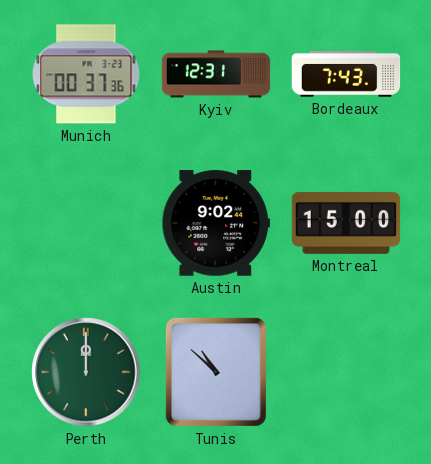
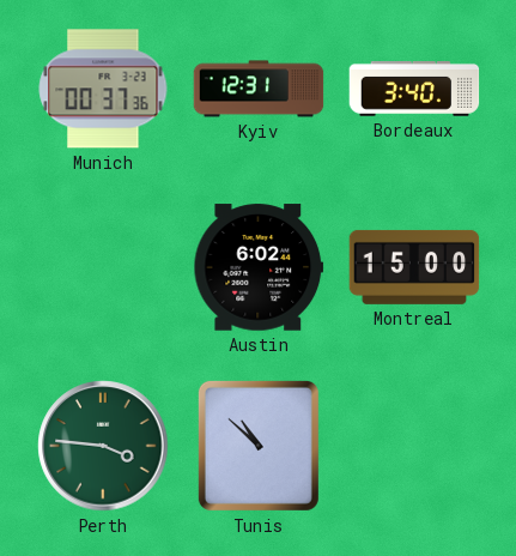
Bordeaux: 7:43 -> 3:40 (414, 90)
Austin: 9:02 -> 6:02 (259, 267)
Perth: 12:00 -> 3:46 (103, 446)
